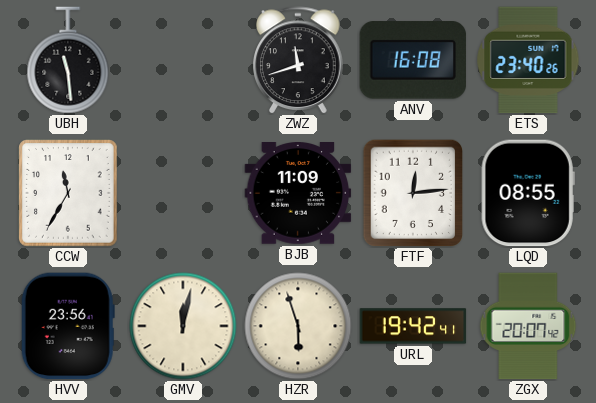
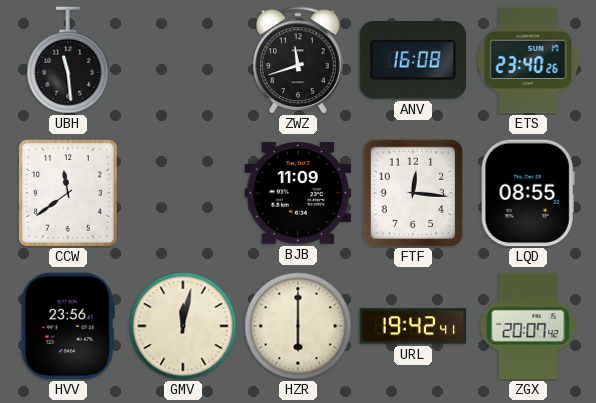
CCW: 11:35 -> 11:39 (68, 193)
FTF: 12:14 -> 12:16 (412, 192)
HZR: 5:57 -> 6:00 (298, 326)
